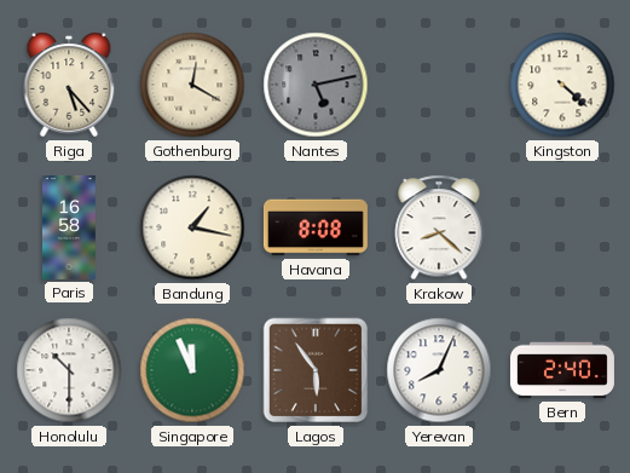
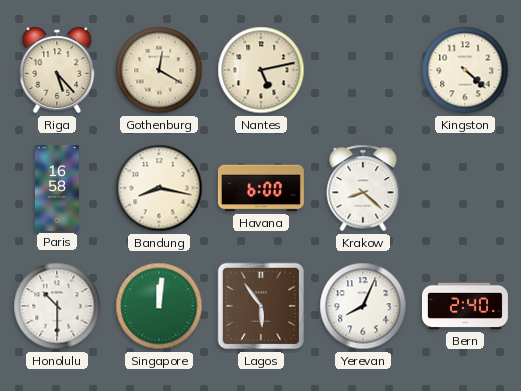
Nantes dial: grey -> cream (261, 70)
Bandung: 1:17 -> 8:17 (159, 188)
Havana: 8:08 -> 6:00 (261, 188)
Singapore: 11:56 -> 12:01 (159, 306)
